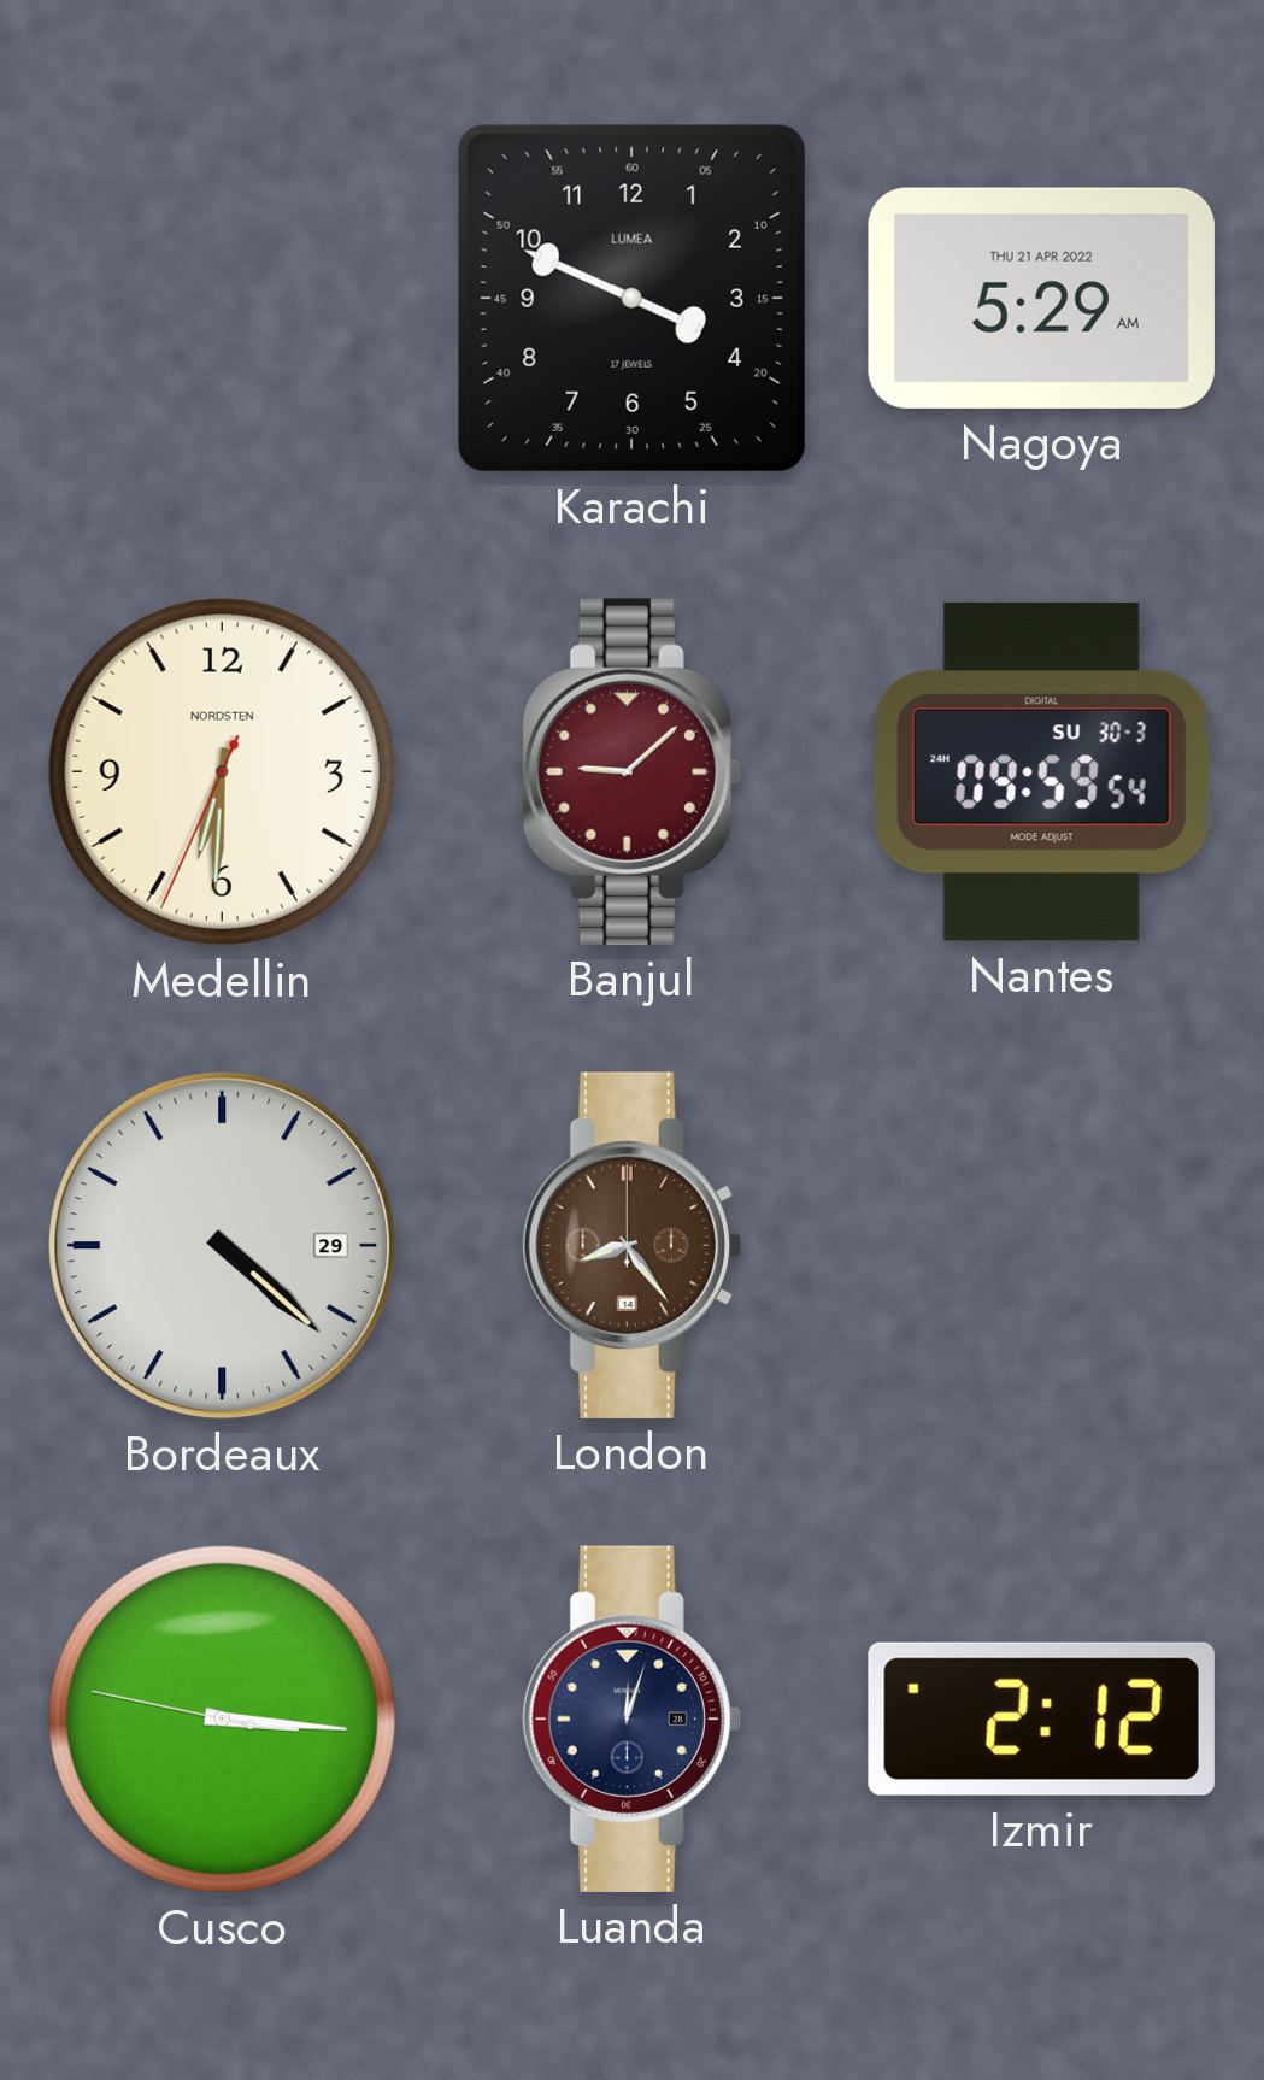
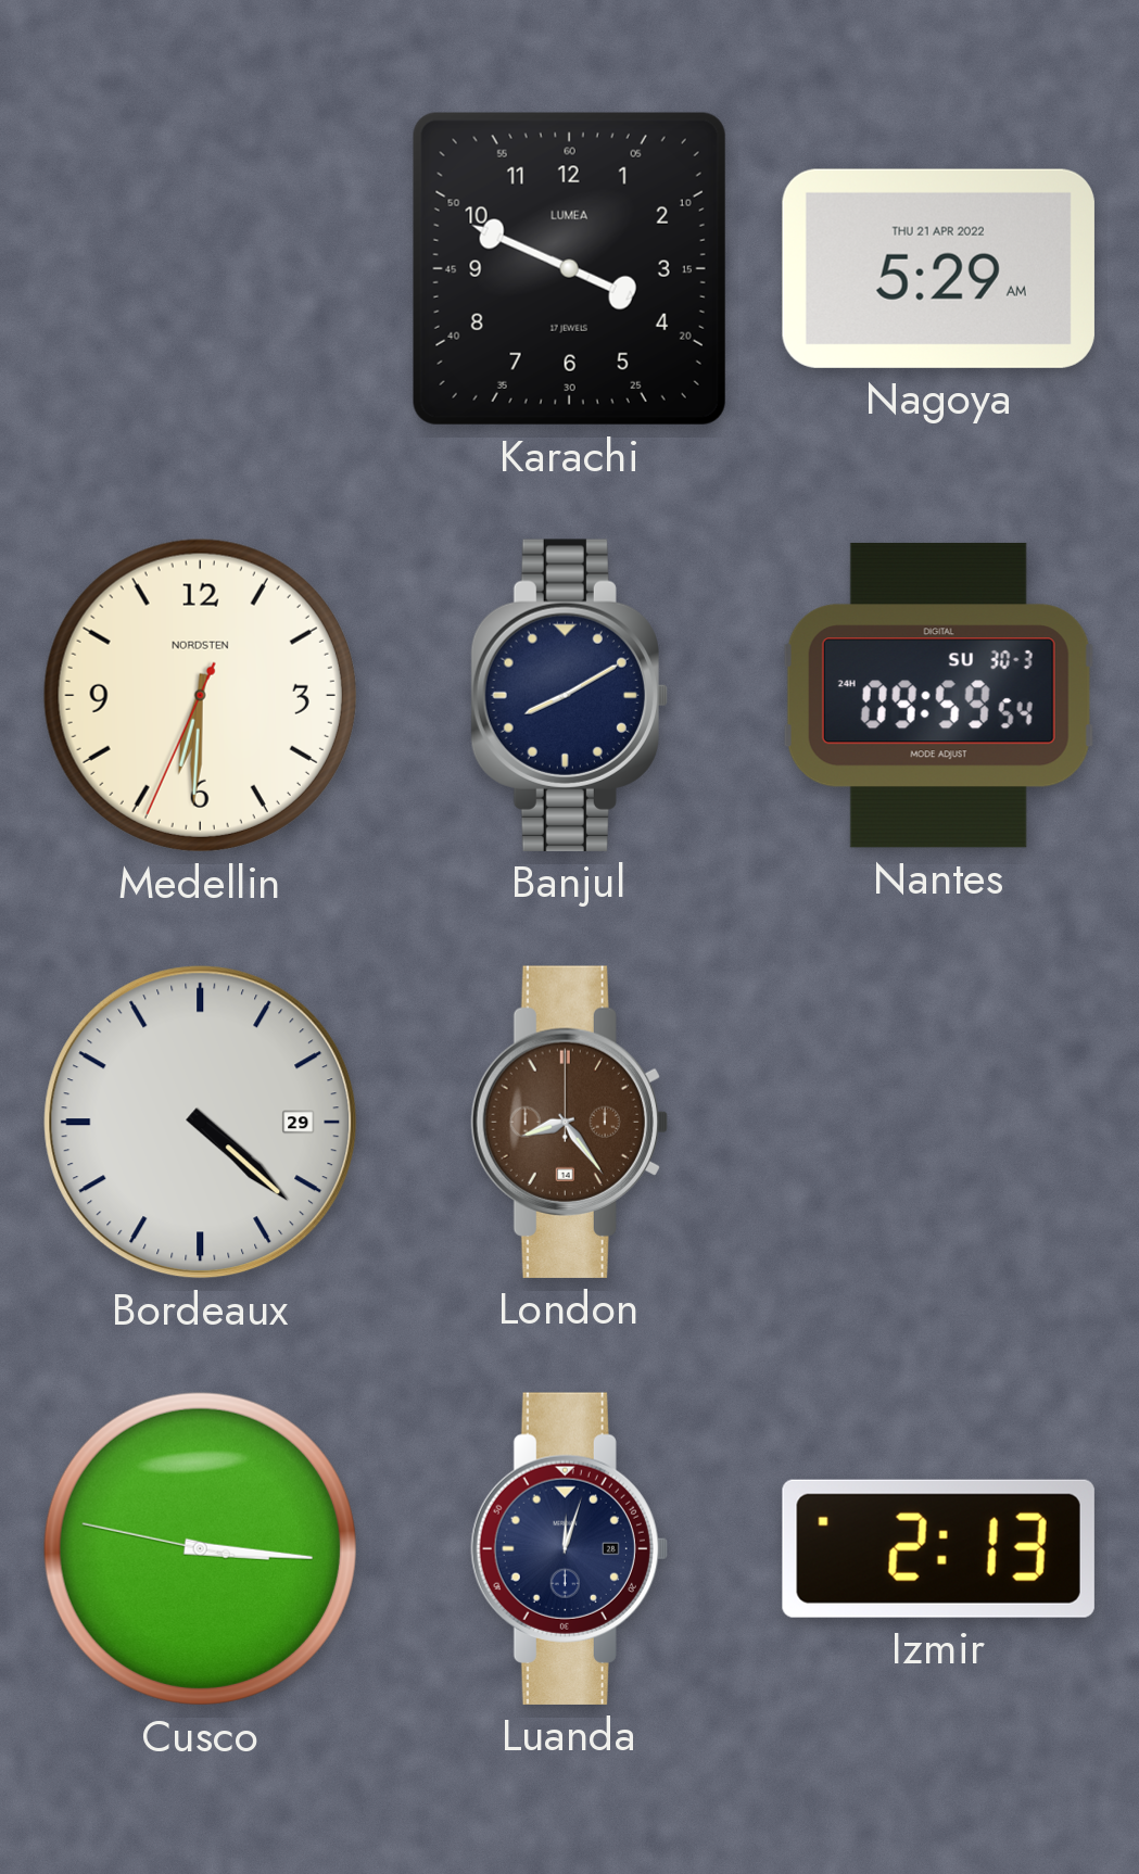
Banjul: 9:08 -> 8:10 (569, 695)
Banjul dial: burgundy -> navy (569, 695)
Izmir: 2:12 -> 2:13 (938, 1548)
